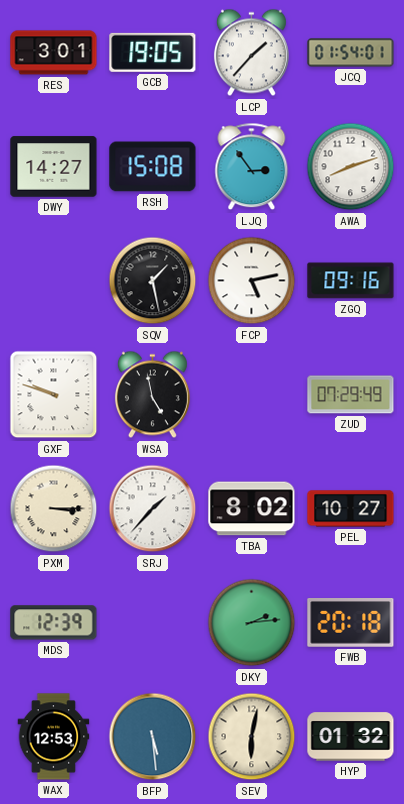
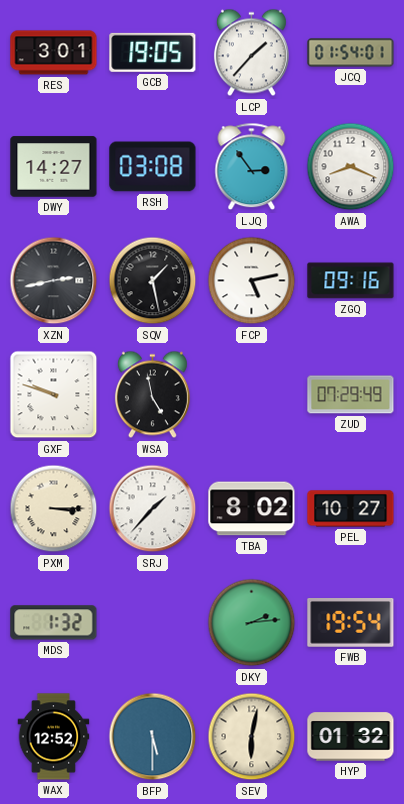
RSH: 15:08 -> 03:08 (153, 167)
AWA: 8:12 -> 8:19 (351, 167)
XZN: none -> 2:43 (54, 281)
MDS: 12:39 -> 1:32 (54, 623)
FWB: 20:18 -> 19:54 (351, 623)
WAX: 12:53 -> 12:52 (54, 737)
BFP: 5:29 -> 5:30 (153, 737)
